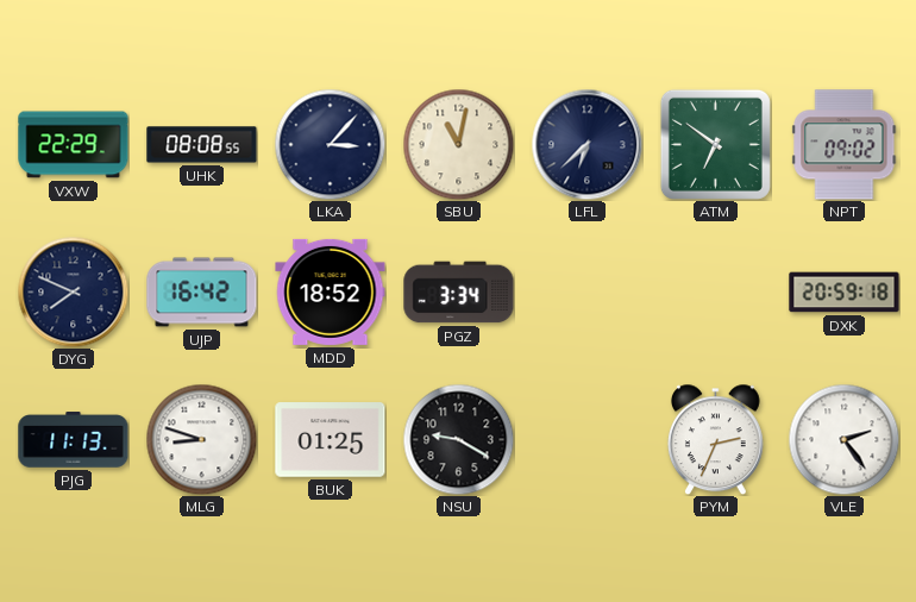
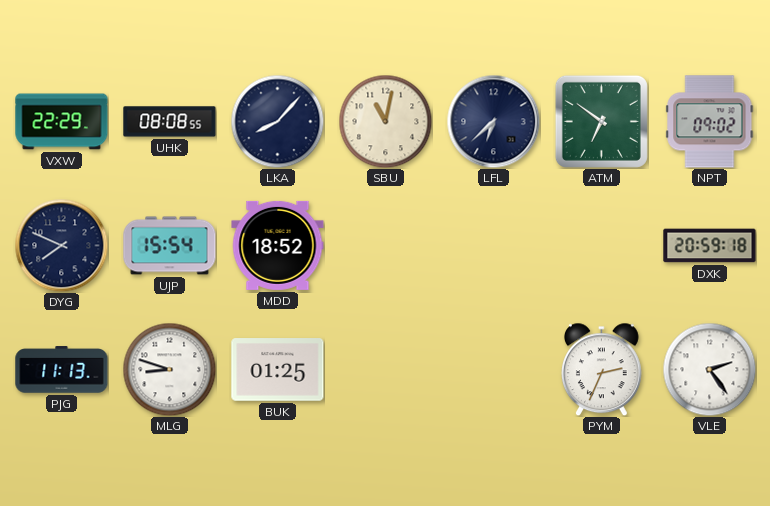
LKA: 3:07 -> 8:07 (277, 121)
UJP: 16:42 -> 15:54 (170, 246)
PGZ: 3:34 -> none (459, 293)
NSU: 9:20 -> none (458, 439)
